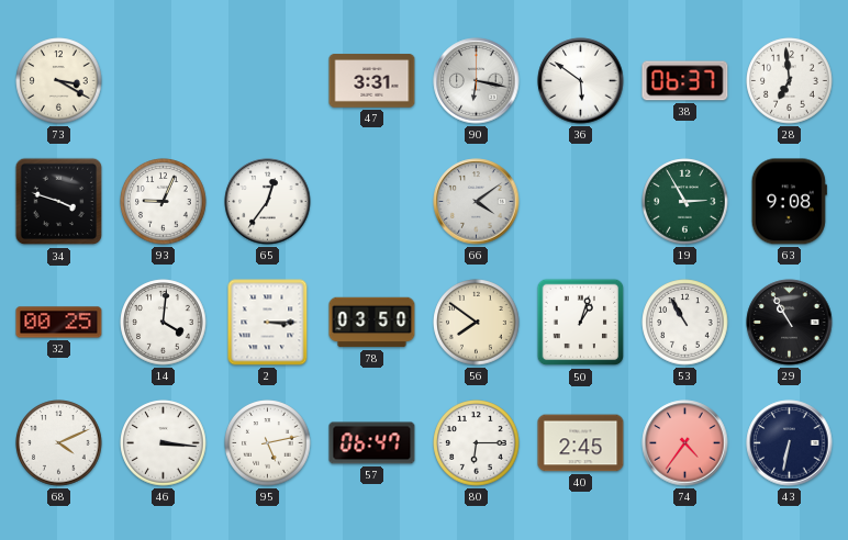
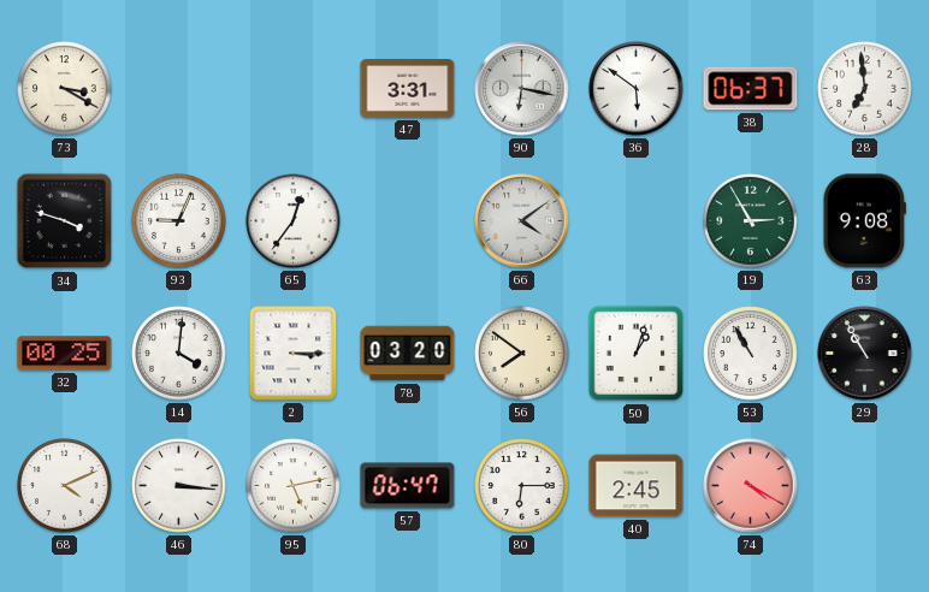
78: 03:50 -> 03:20 (408, 354)
74: 4:36 -> 4:20 (751, 486)
43: 6:32 -> none (790, 443)
